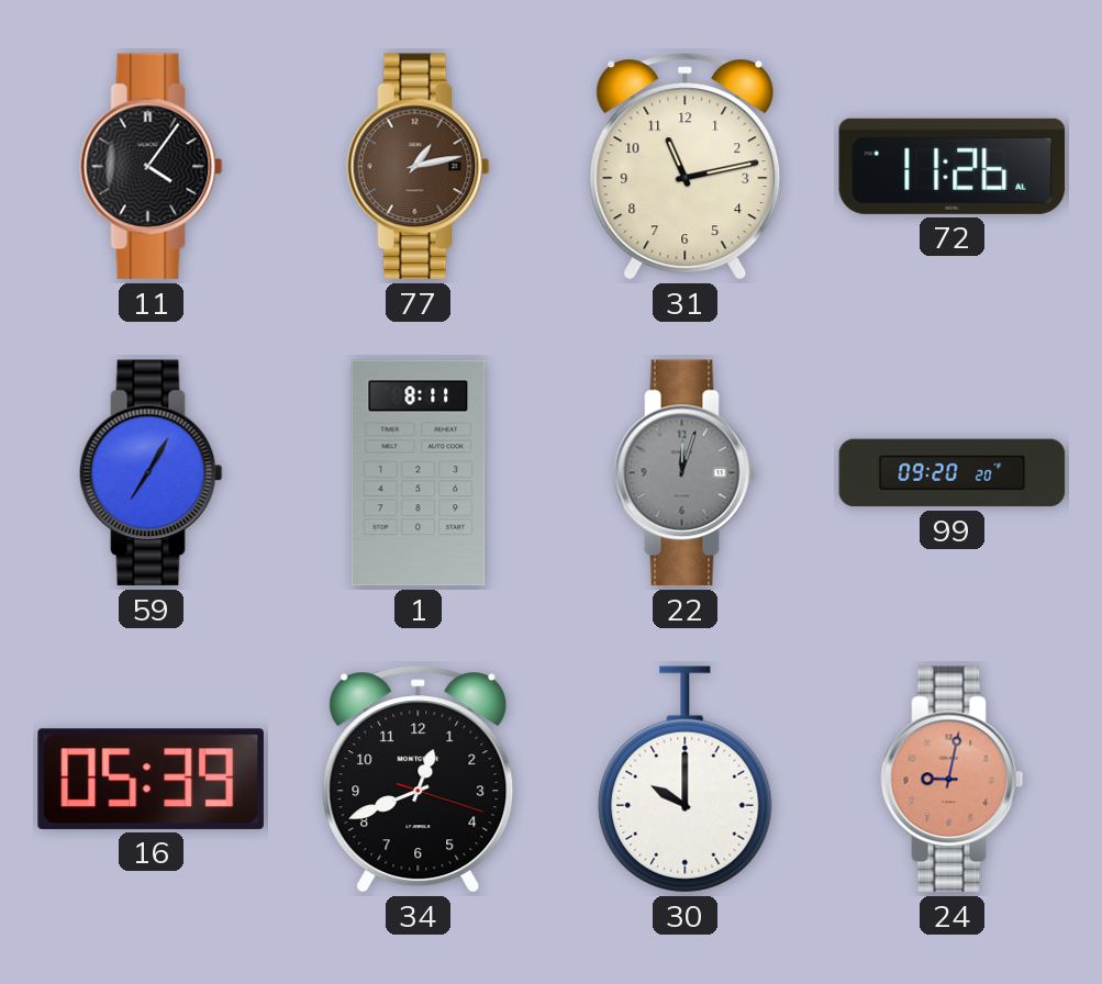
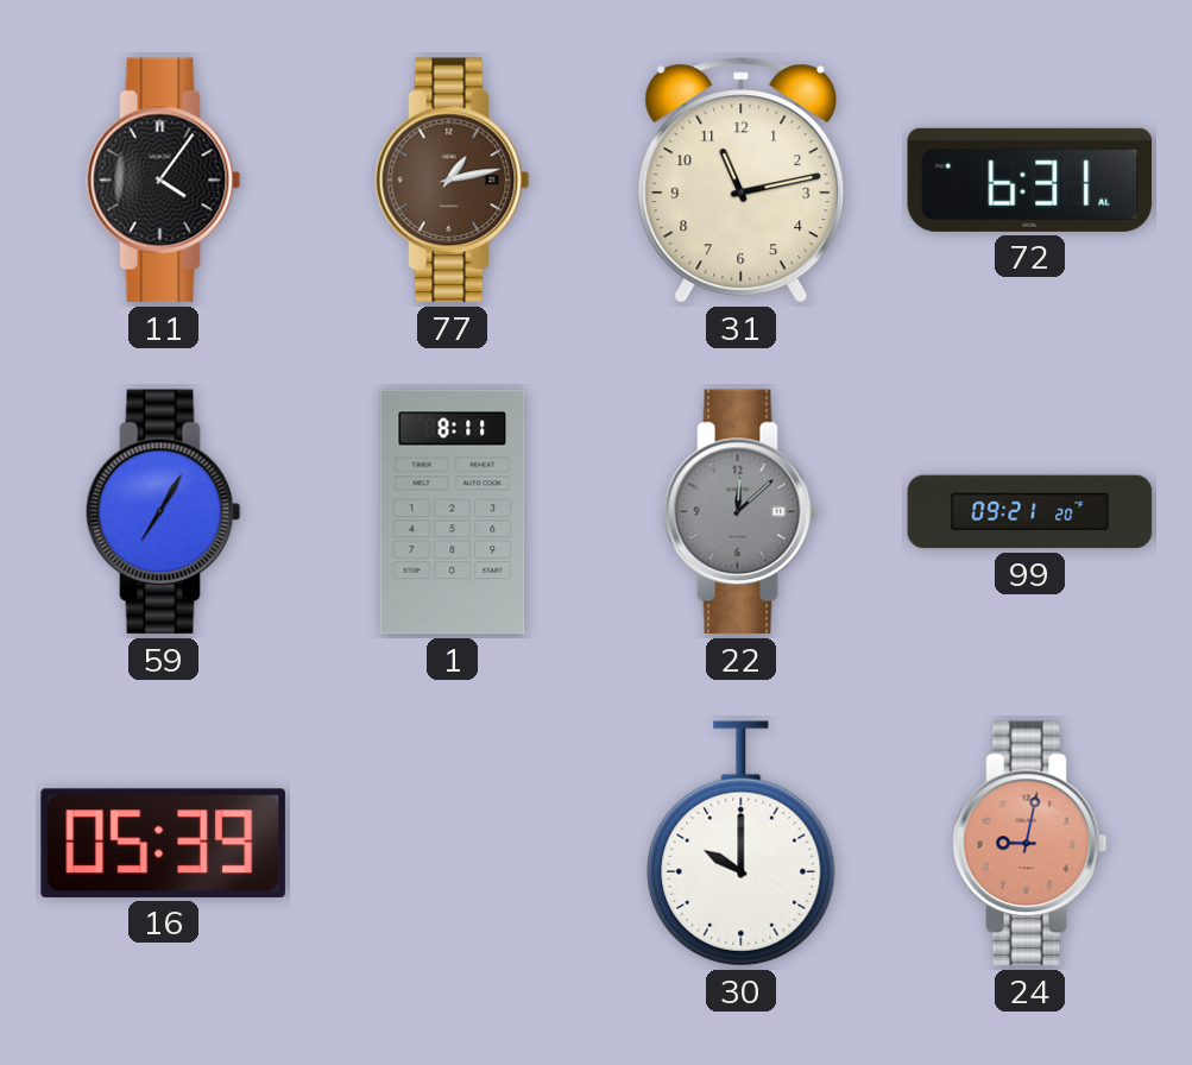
72: 11:26 -> 6:31 (1030, 179)
22: 12:03 -> 12:08 (742, 512)
99: 09:20 -> 09:21 (1030, 512)
34: 12:41 -> none (419, 780)
